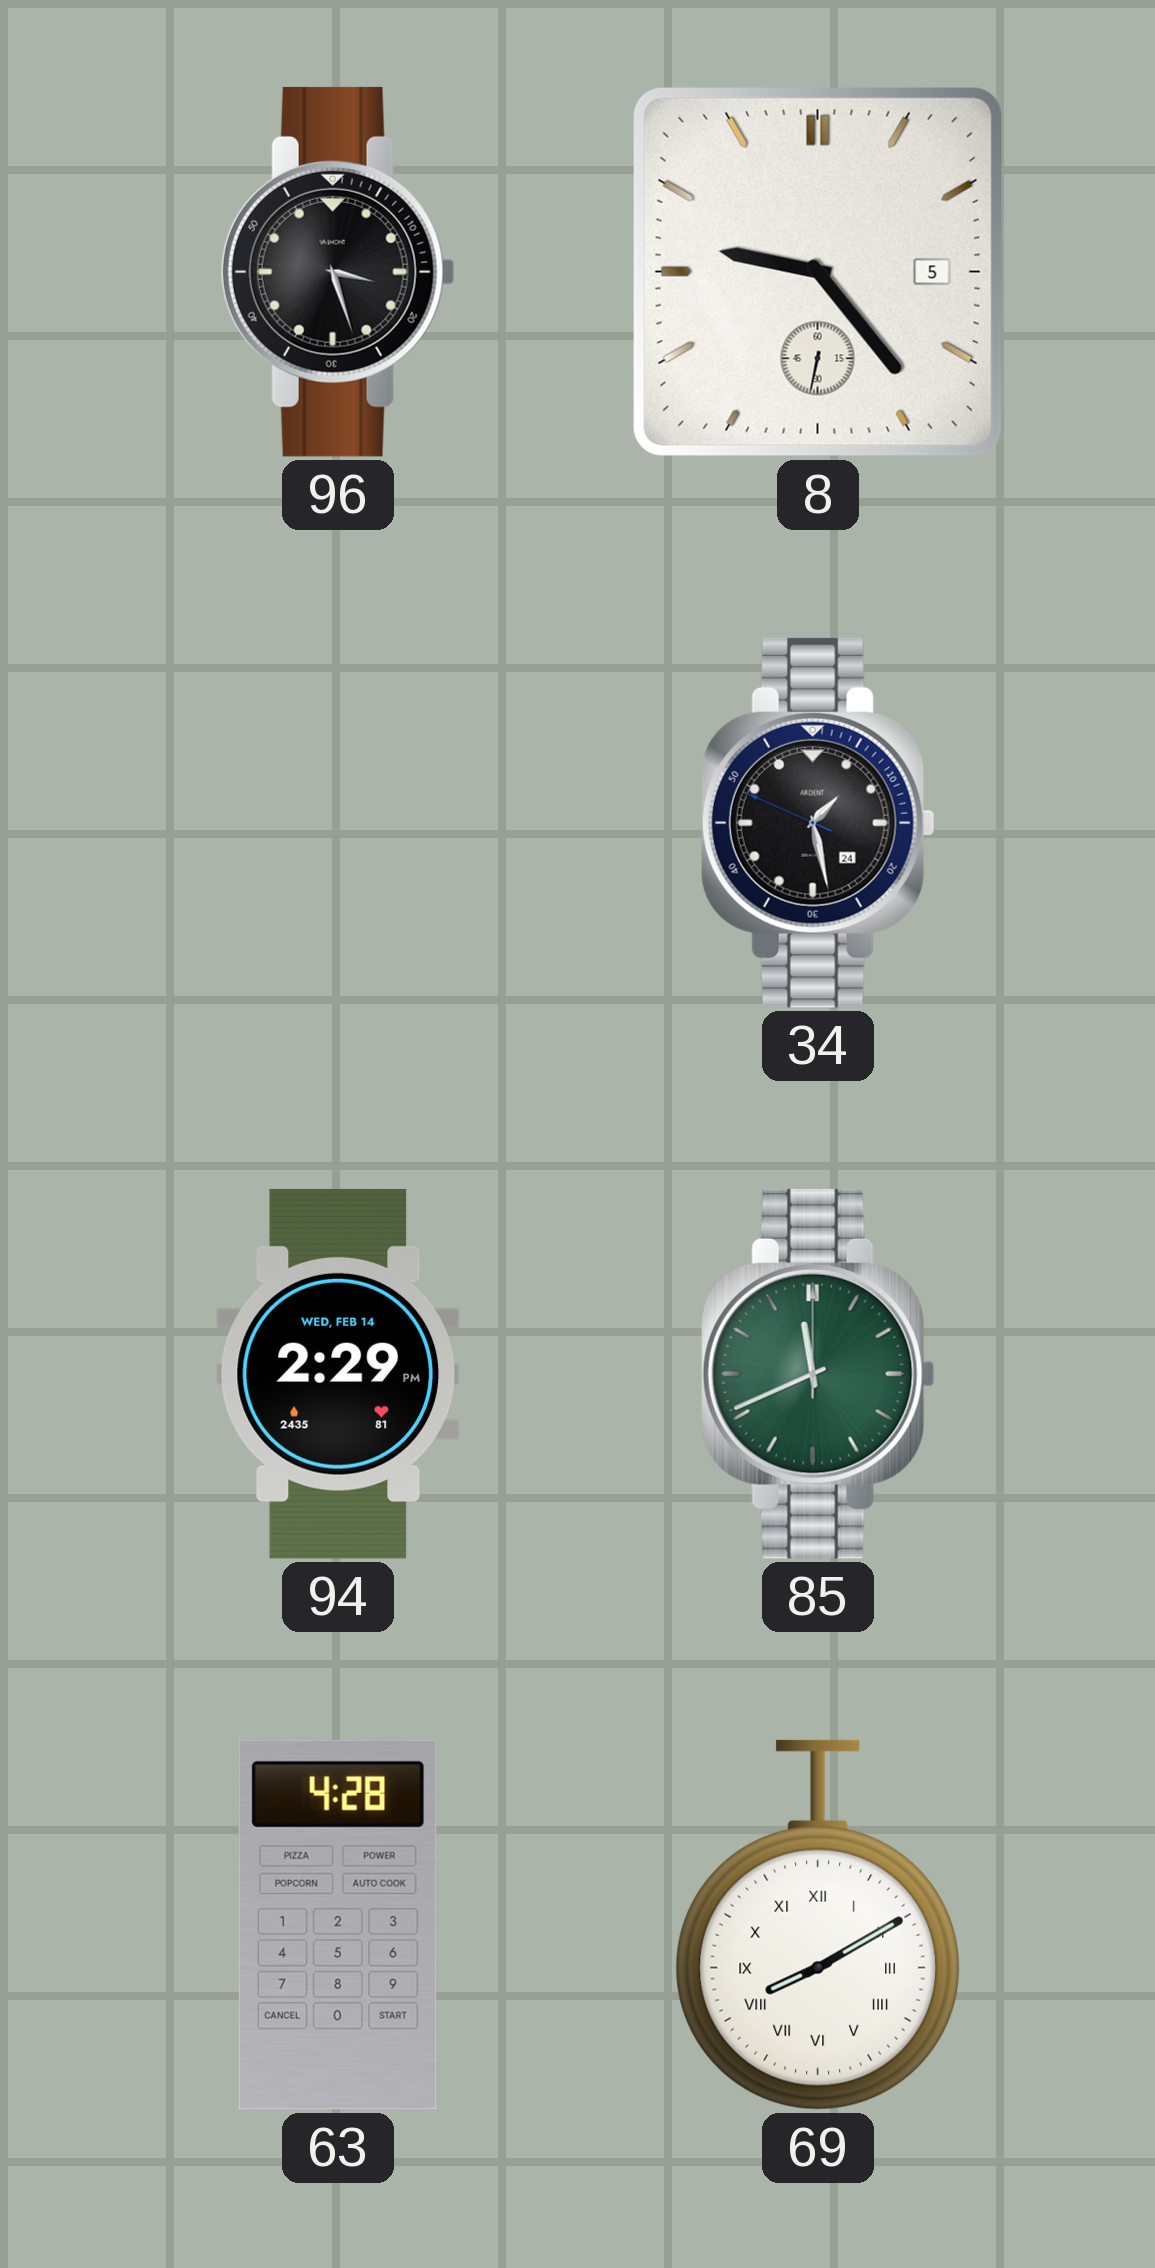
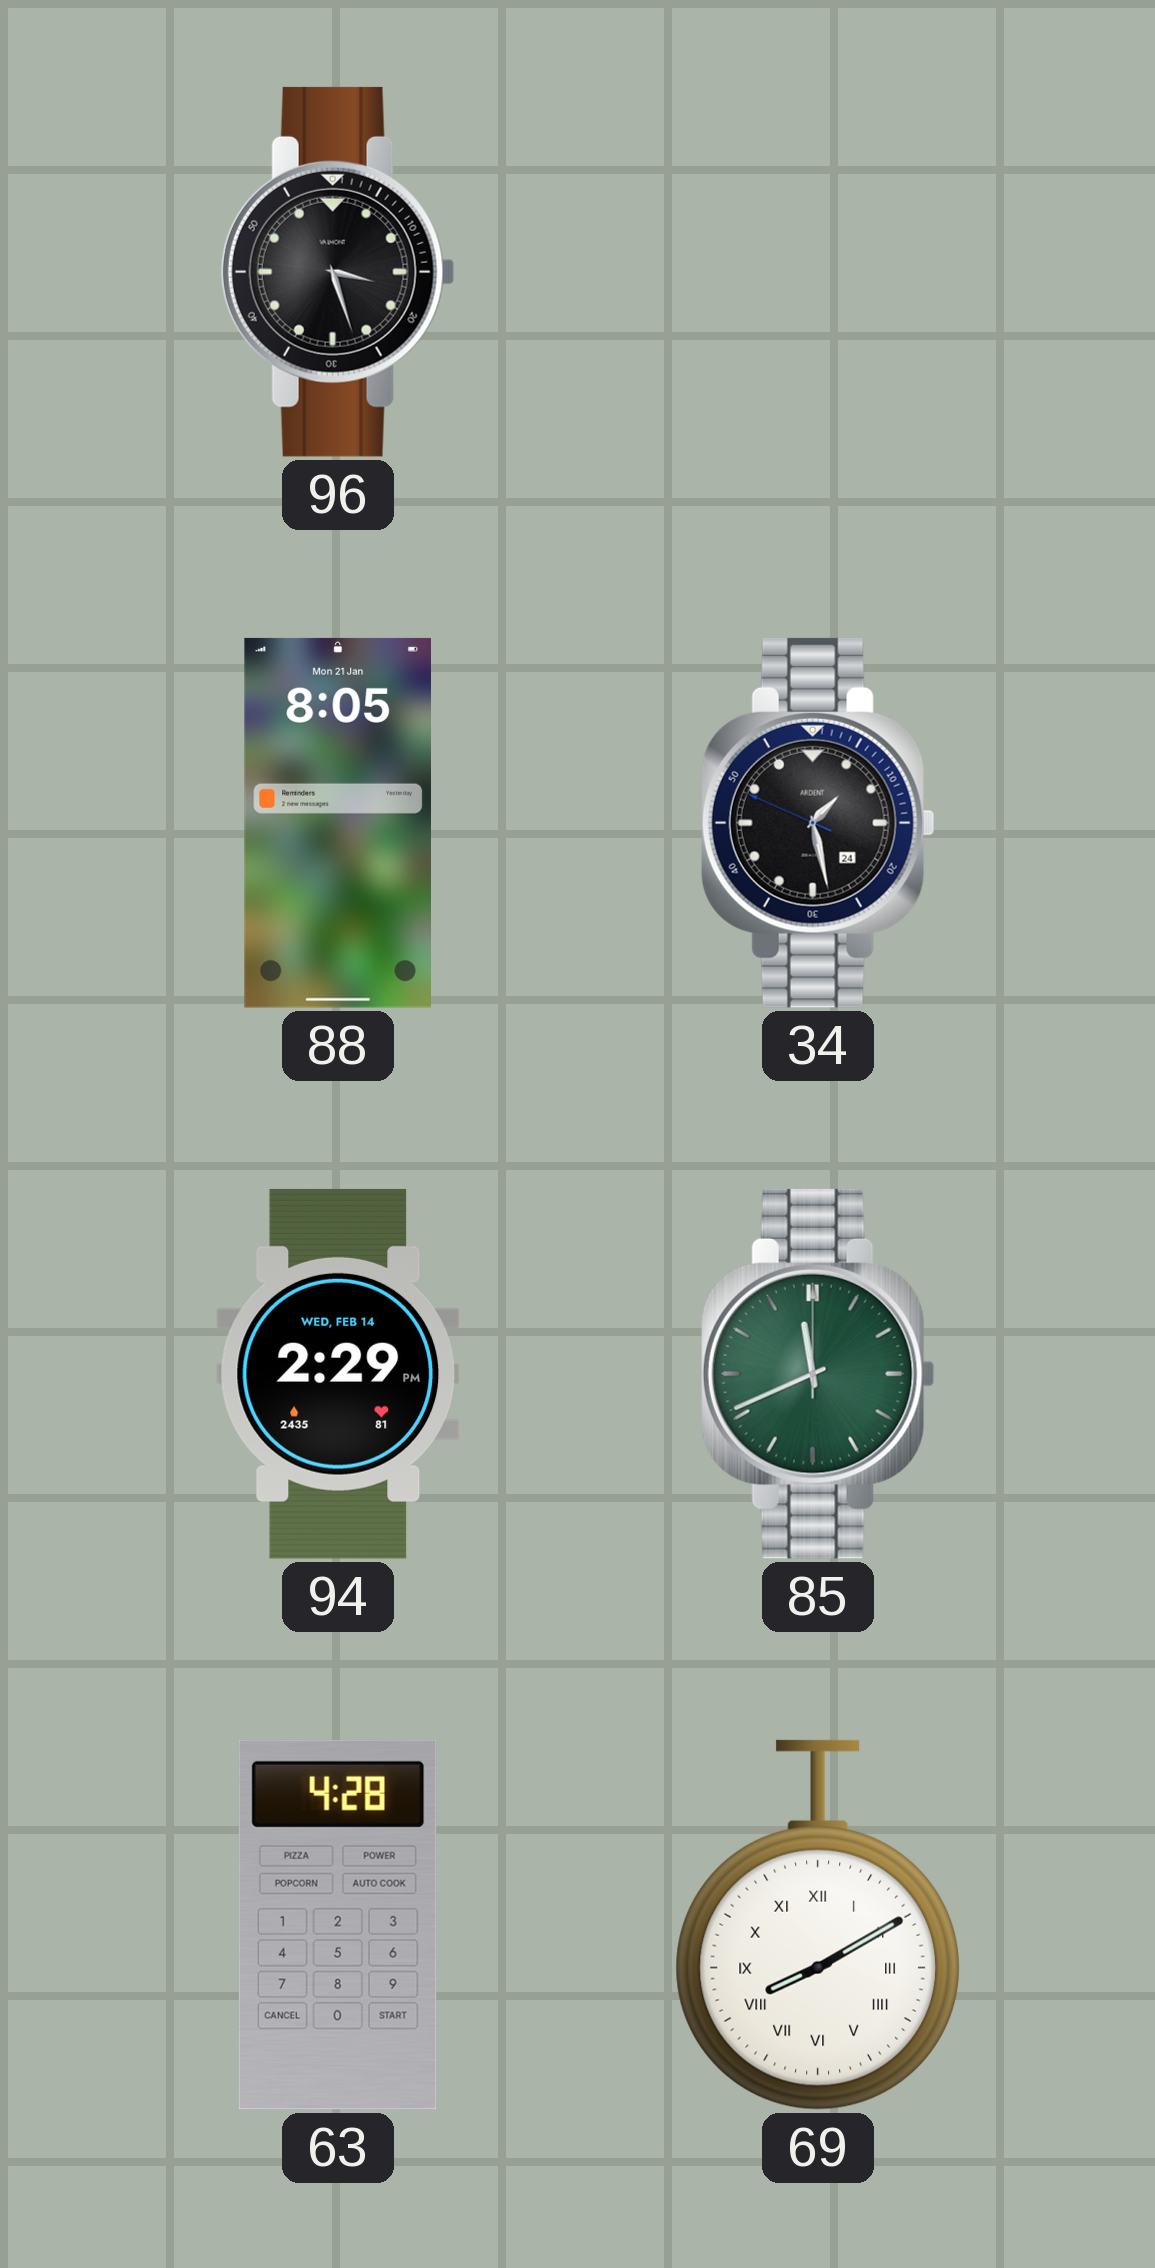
8: 9:23 -> none (818, 272)
88: none -> 8:05 (337, 823)
